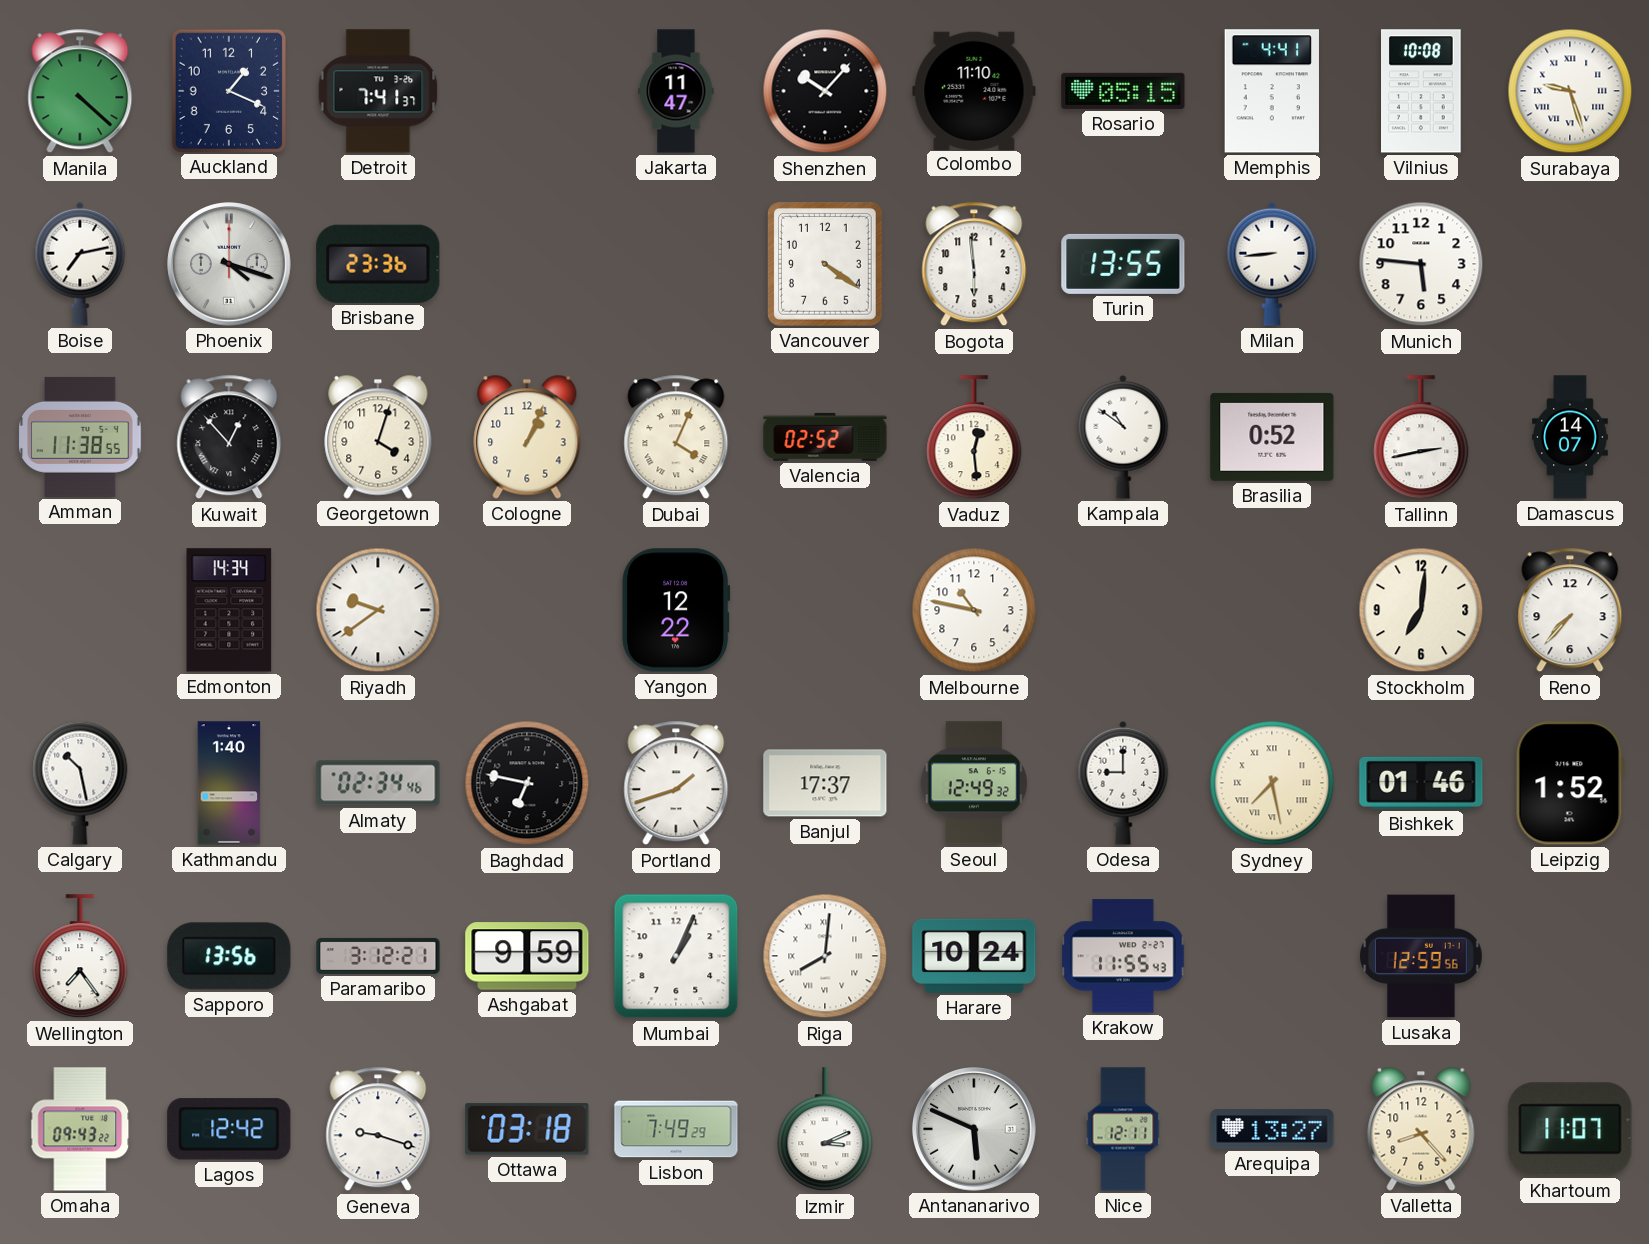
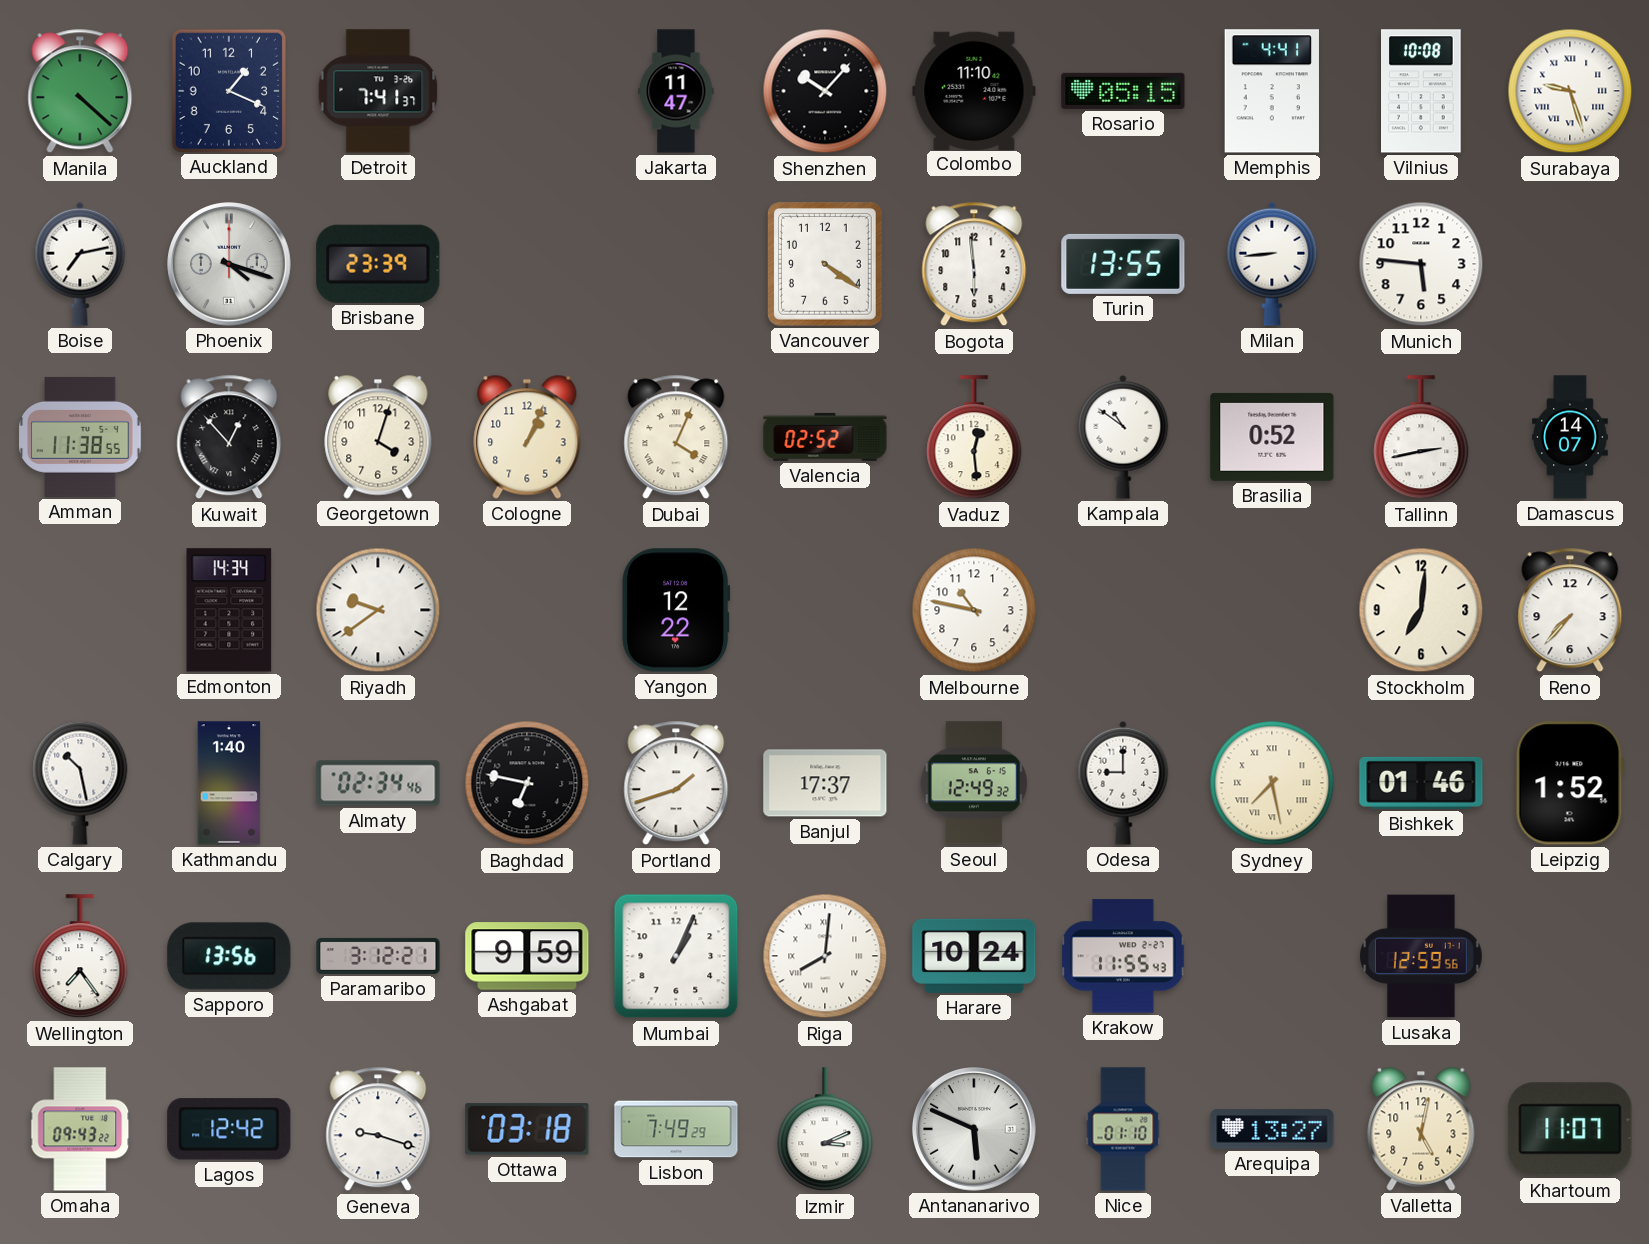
Brisbane: 23:36 -> 23:39 (378, 264)
Nice: 12:11 -> 01:10 (1123, 1129)
Valletta: 8:23 -> 5:02 (1421, 1129)
